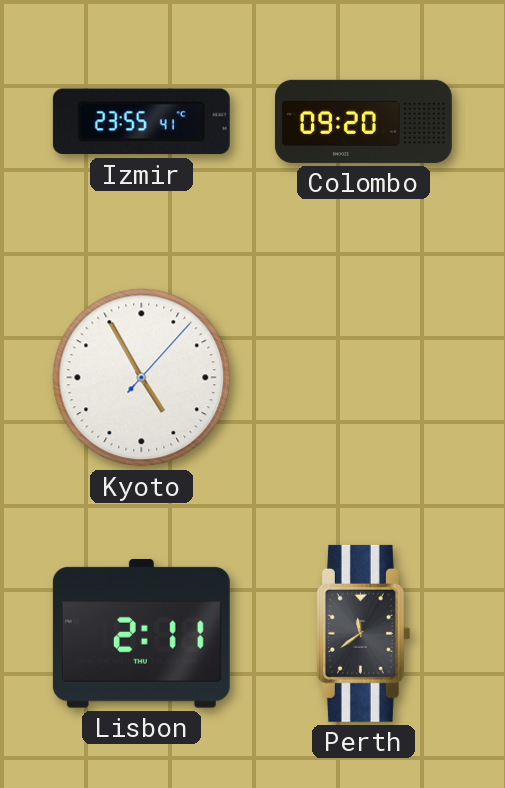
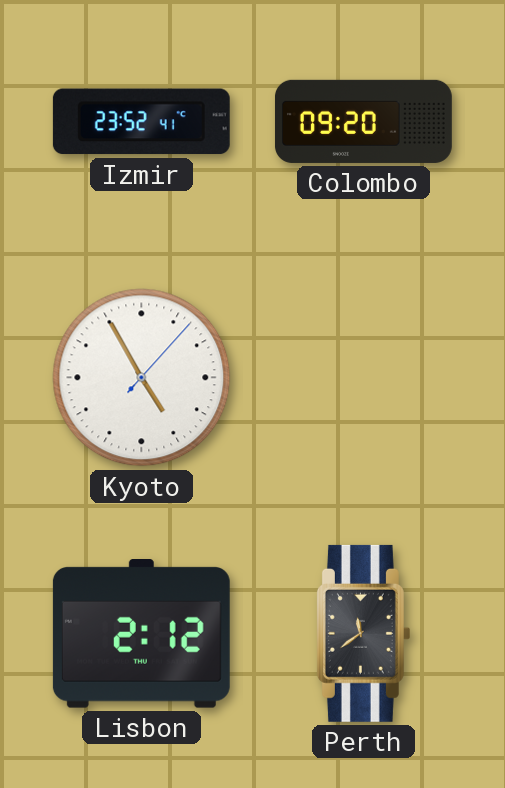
Izmir: 23:55 -> 23:52 (141, 122)
Lisbon: 2:11 -> 2:12 (141, 634)
